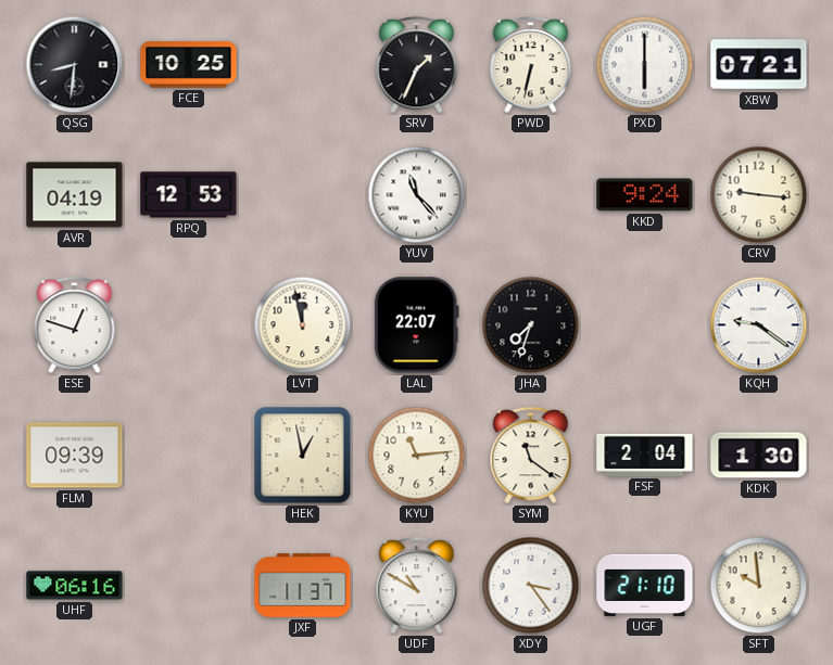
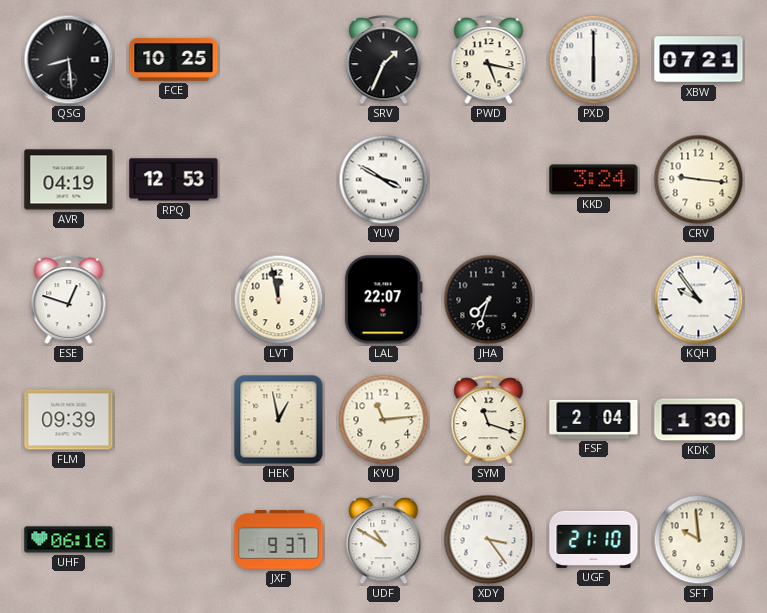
QSG: 8:31 -> 8:29 (69, 60)
PWD: 6:32 -> 5:17 (489, 60)
YUV: 11:23 -> 3:50 (384, 180)
KKD: 9:24 -> 3:24 (594, 180)
KQH: 9:21 -> 9:54 (699, 300)
SYM: 11:21 -> 11:18 (489, 420)
JXF: 11:37 -> 9:37 (279, 540)
